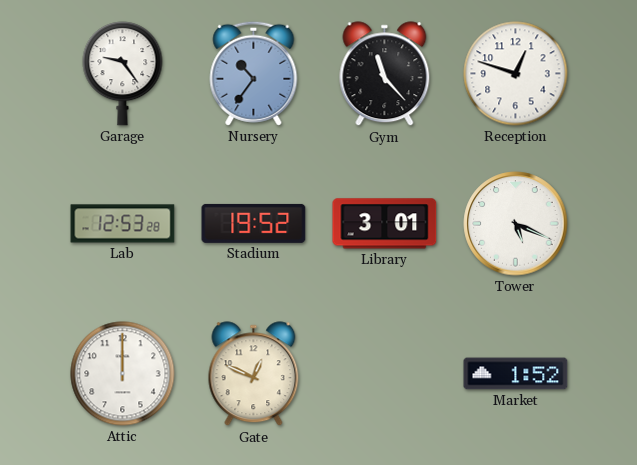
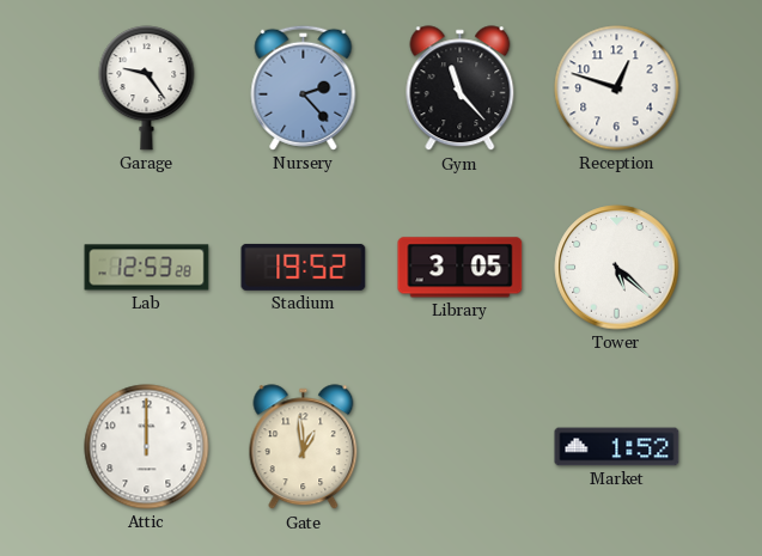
Nursery: 10:36 -> 2:23 (304, 87)
Library: 3:01 -> 3:05 (461, 268)
Tower: 5:19 -> 5:22 (617, 268)
Gate: 12:49 -> 12:59 (304, 447)
